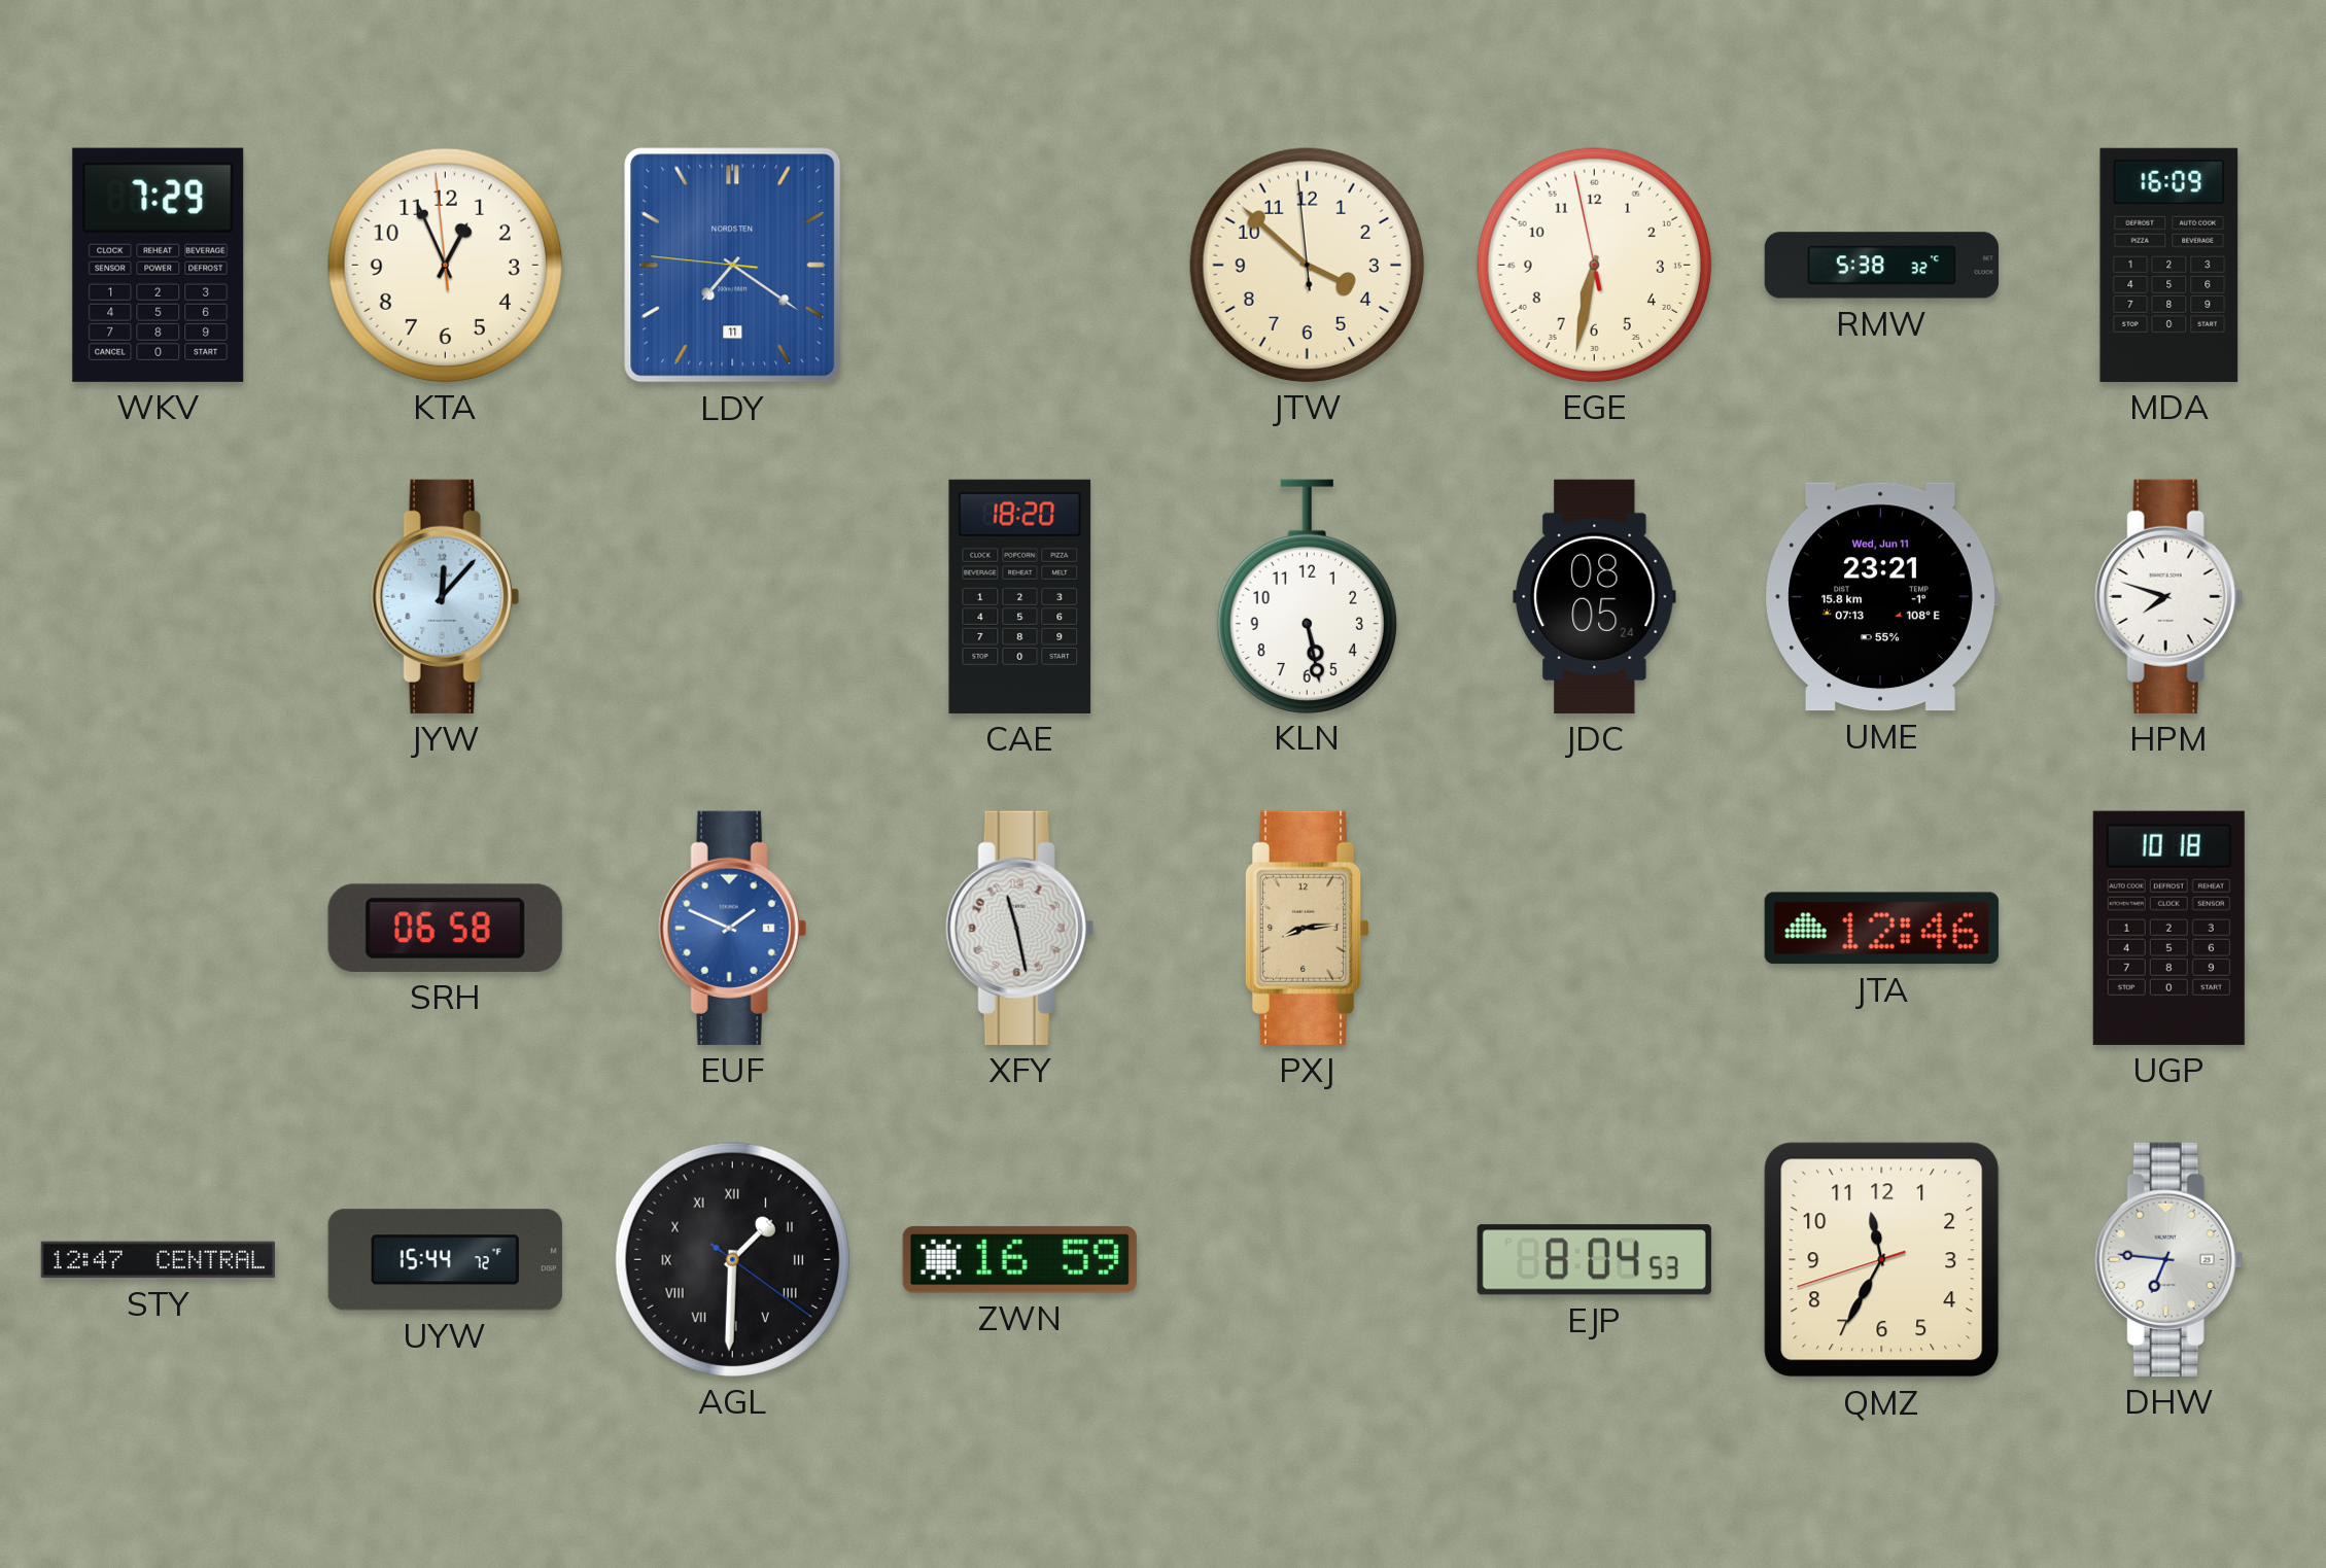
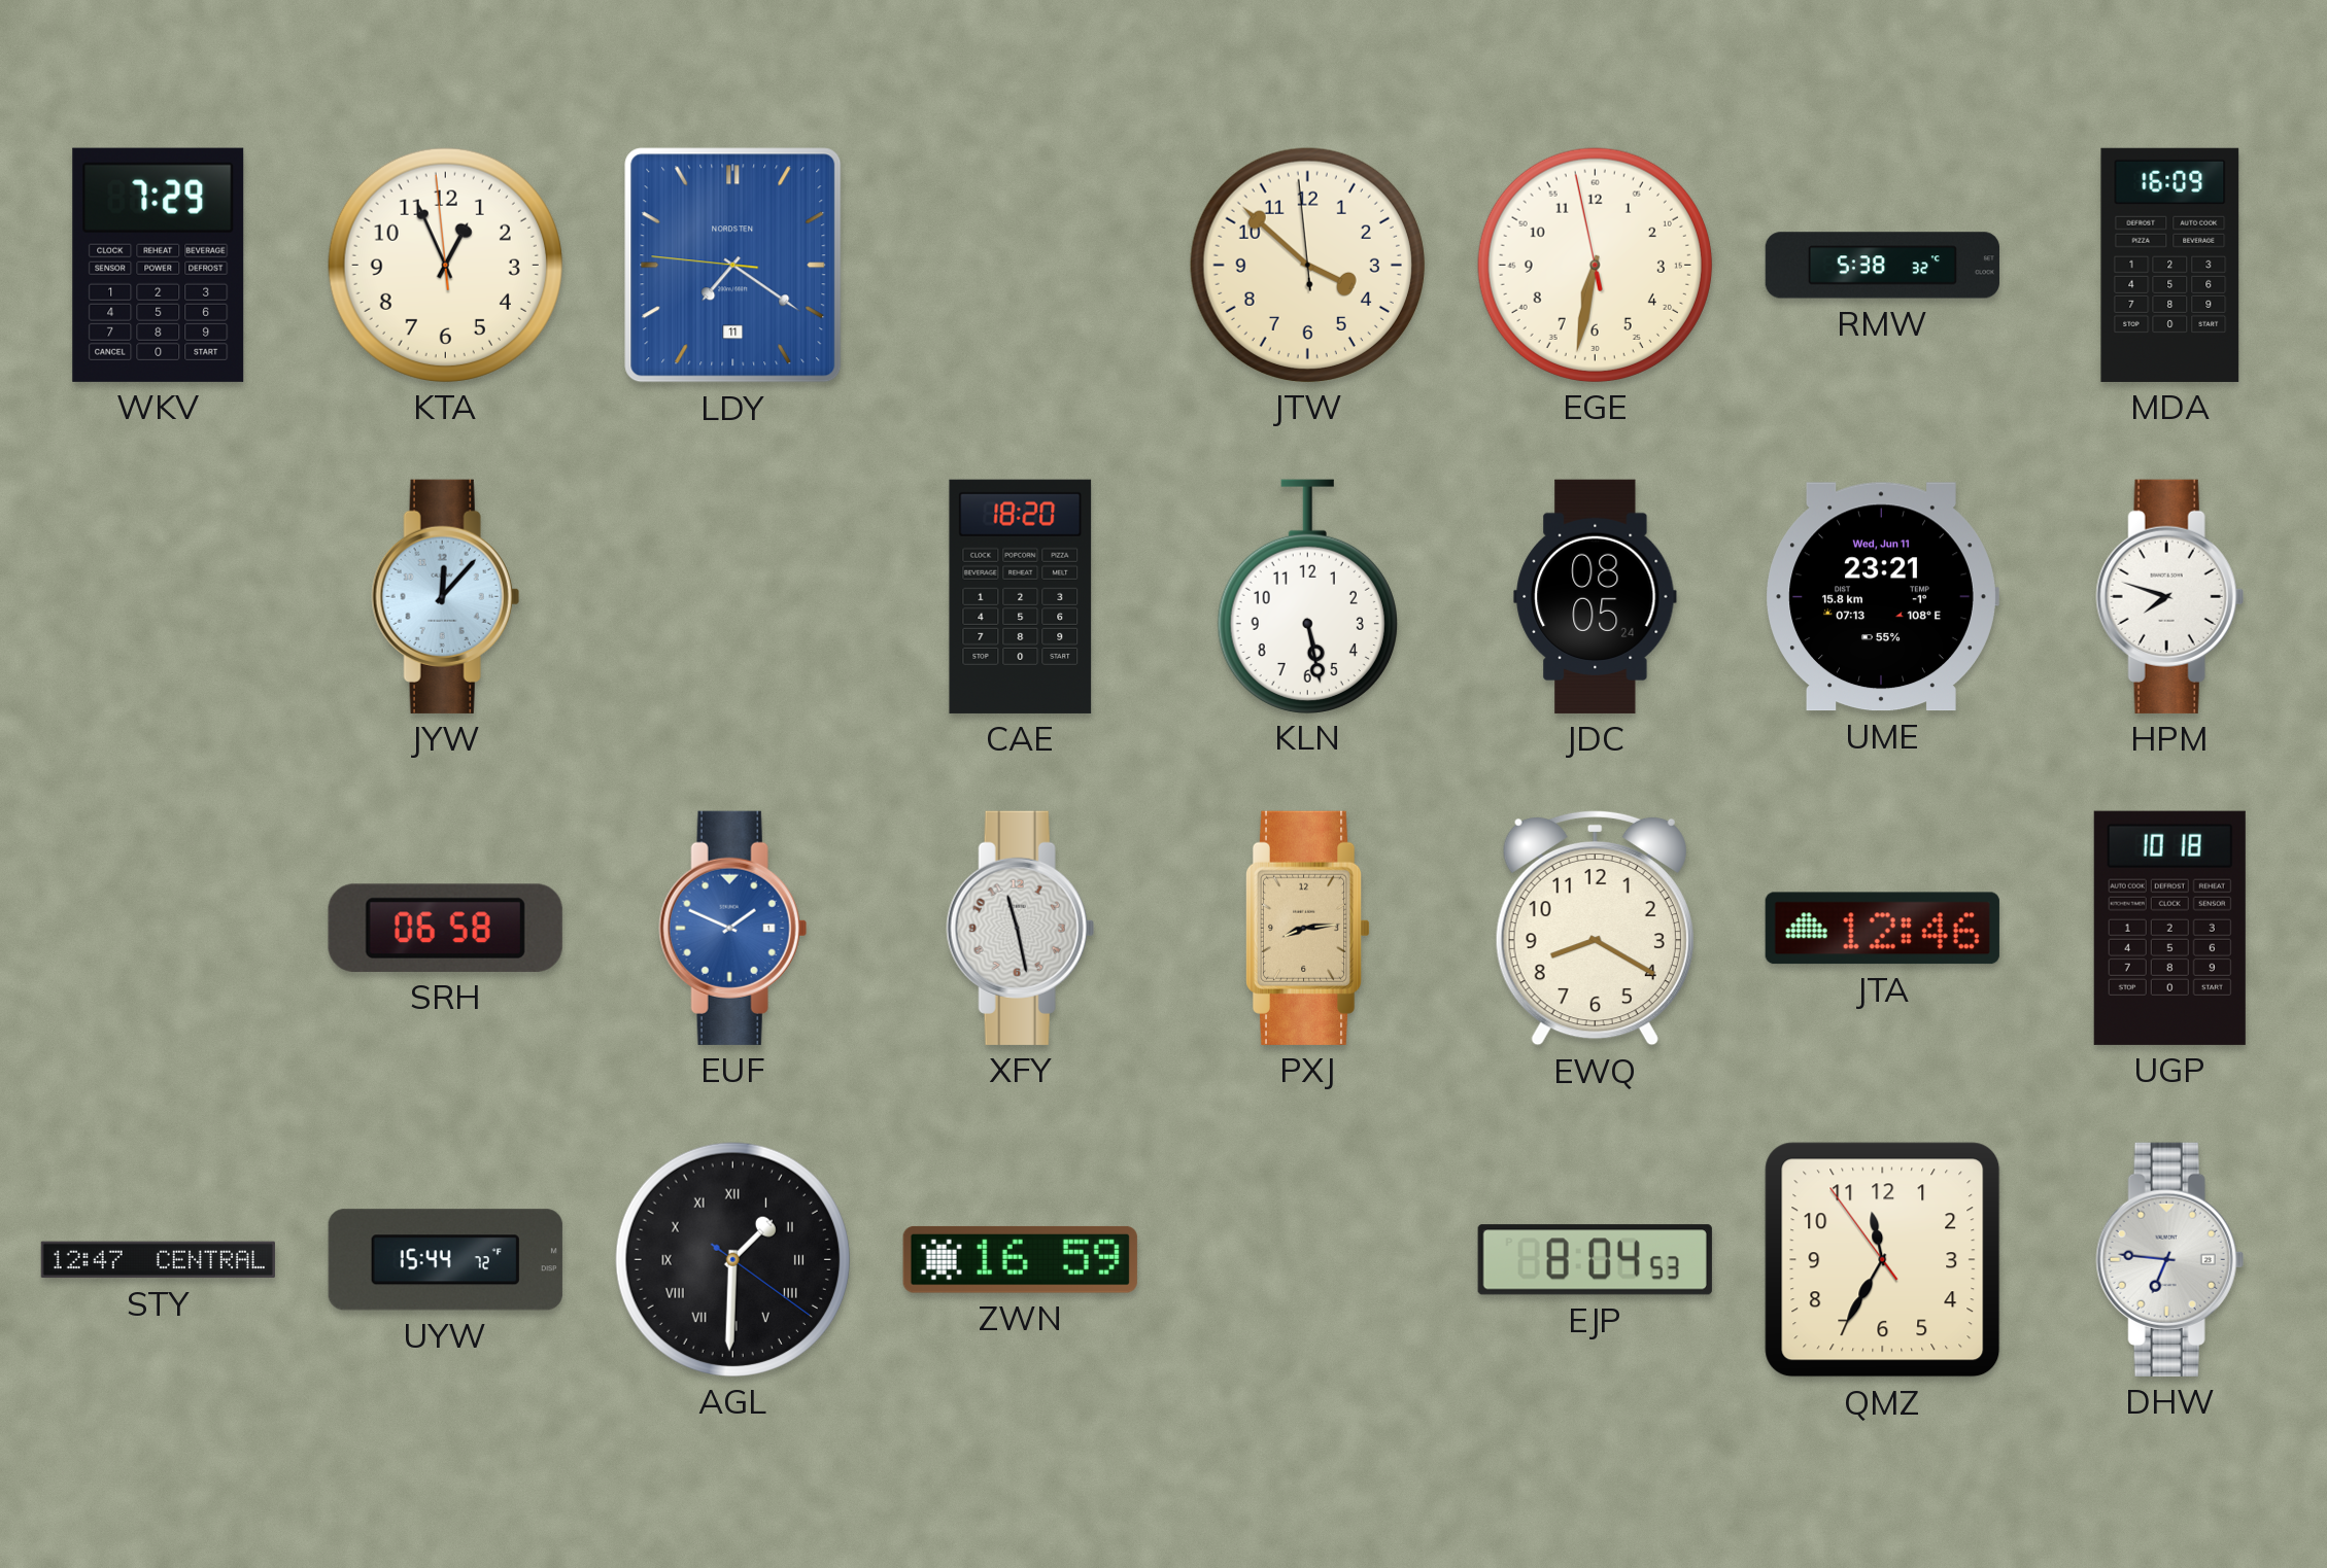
EWQ: none -> 8:20 (1595, 928)
QMZ: 11:34:42 -> 11:34:54 (1883, 1260)
